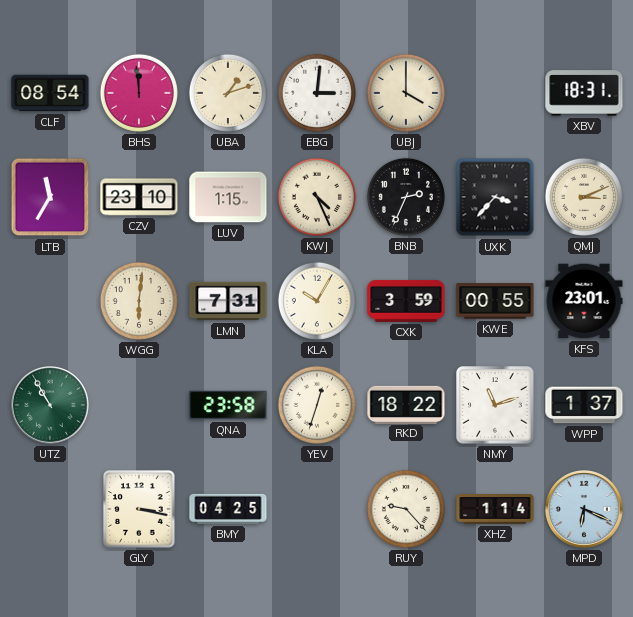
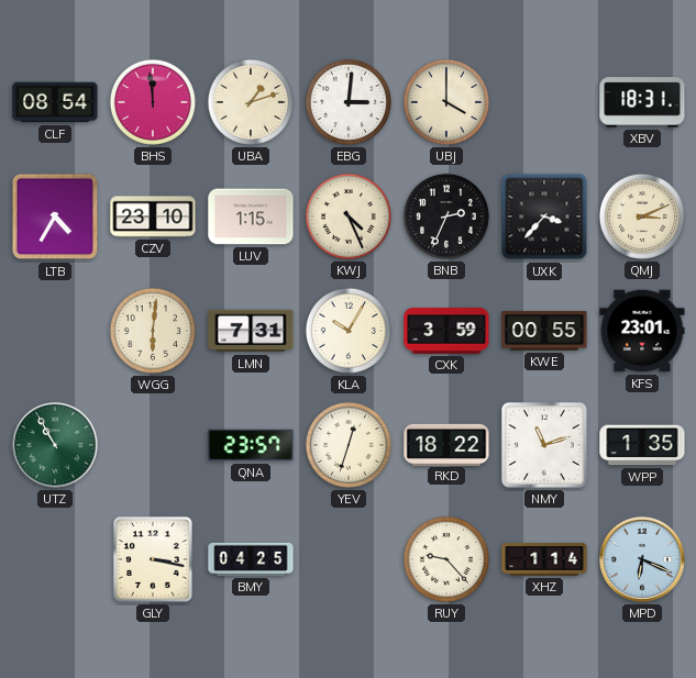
LTB: 11:35 -> 4:35 (55, 216)
QNA: 23:58 -> 23:57 (251, 445)
WPP: 1:37 -> 1:35 (642, 445)
